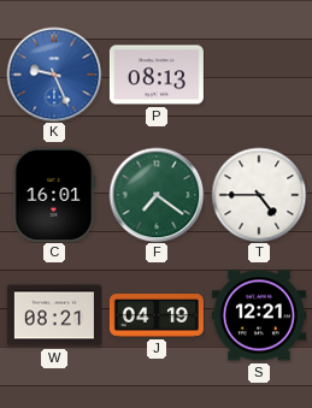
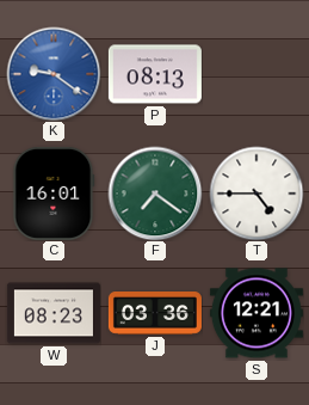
K: 9:26 -> 9:21 (54, 74)
W: 08:21 -> 08:23 (54, 313)
J: 04:19 -> 03:36 (155, 314)
